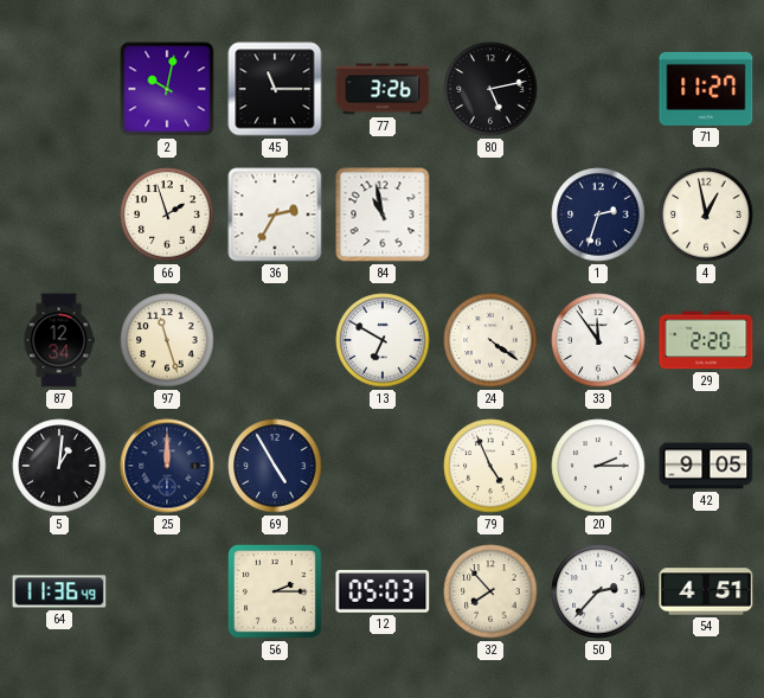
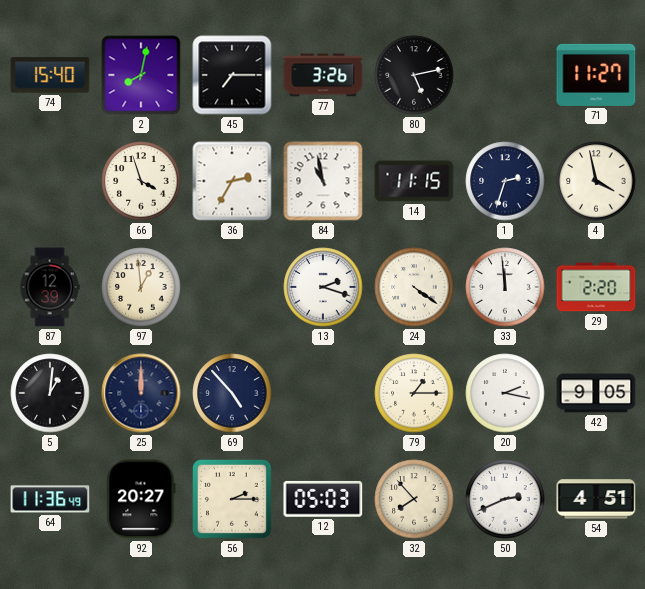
74: none -> 15:40 (50, 75)
2: 10:02 -> 8:02 (141, 75)
45: 11:15 -> 7:15 (232, 75)
66: 1:57 -> 3:57 (141, 181)
14: none -> 11:15 (414, 181)
4: 12:58 -> 3:58 (596, 181)
87: 12:34 -> 12:39 (50, 287)
97: 11:27 -> 12:59 (141, 287)
13: 6:50 -> 2:18 (323, 287)
33: 11:54 -> 11:59 (505, 287)
69: 4:55 -> 4:53 (232, 393)
79: 4:56 -> 1:15 (414, 393)
20: 2:15 -> 2:17 (505, 393)
92: none -> 20:27 (141, 499)
50: 2:37 -> 2:41 (505, 499)
